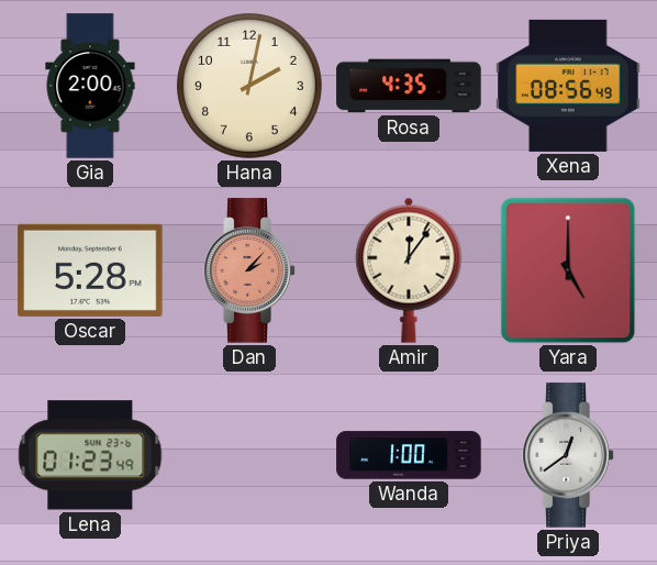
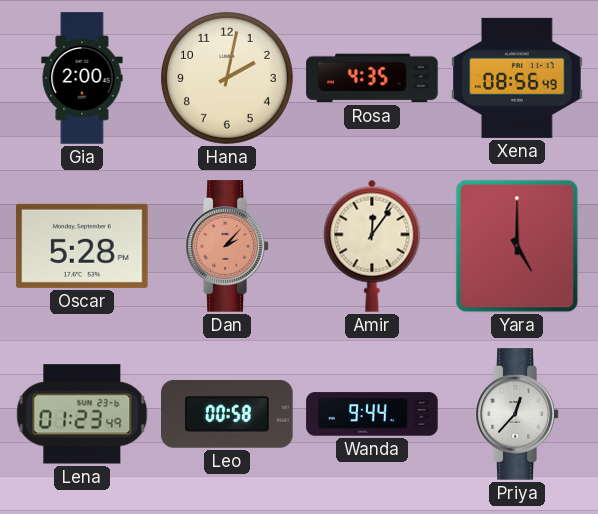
Leo: none -> 00:58 (227, 414)
Wanda: 1:00 -> 9:44 (372, 414)
Priya: 12:39 -> 12:37 (517, 414)
